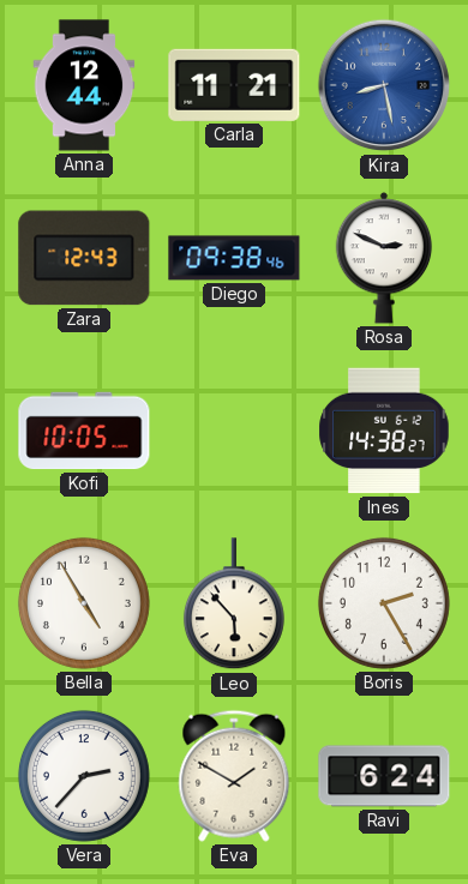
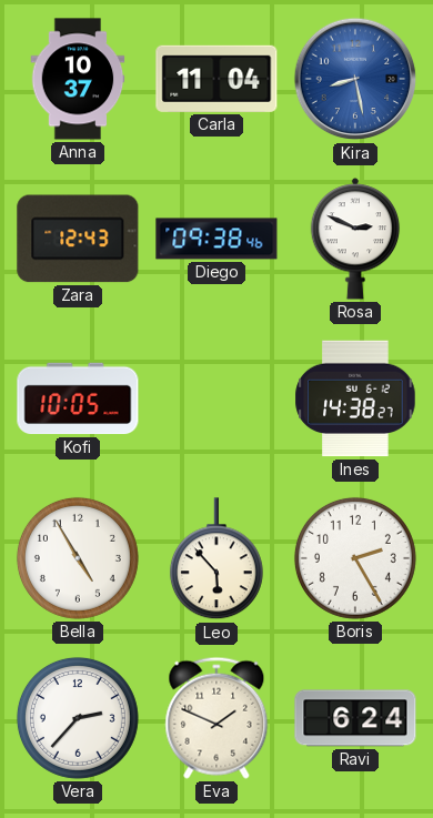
Anna: 12:44 -> 10:37 (78, 79)
Carla: 11:21 -> 11:04 (216, 79)
Eva: 1:50 -> 1:49 (216, 718)
